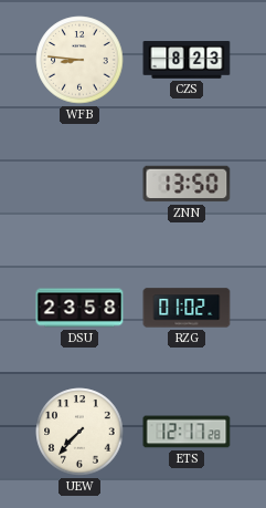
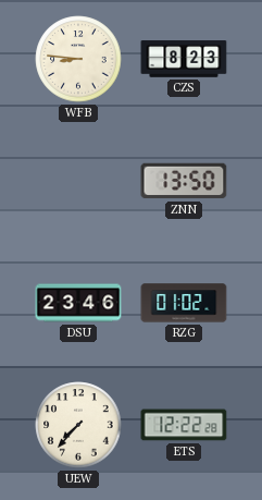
DSU: 23:58 -> 23:46 (78, 303)
ETS: 12:17 -> 12:22 (184, 425)
